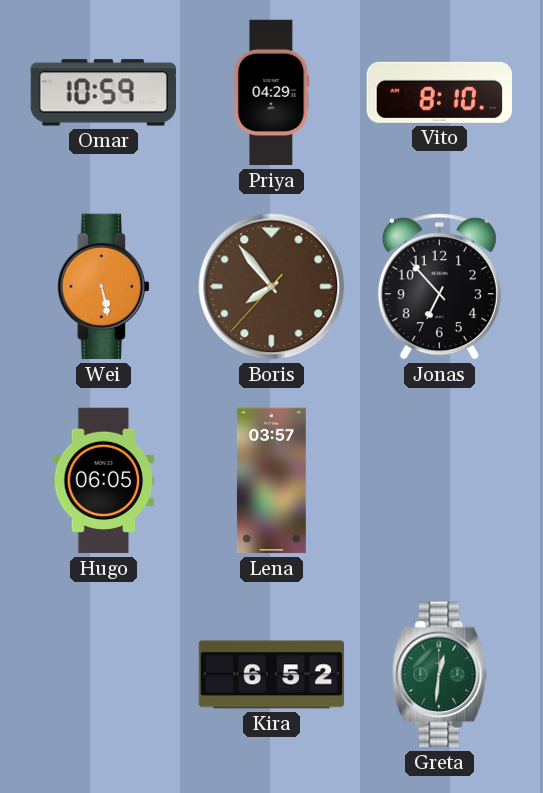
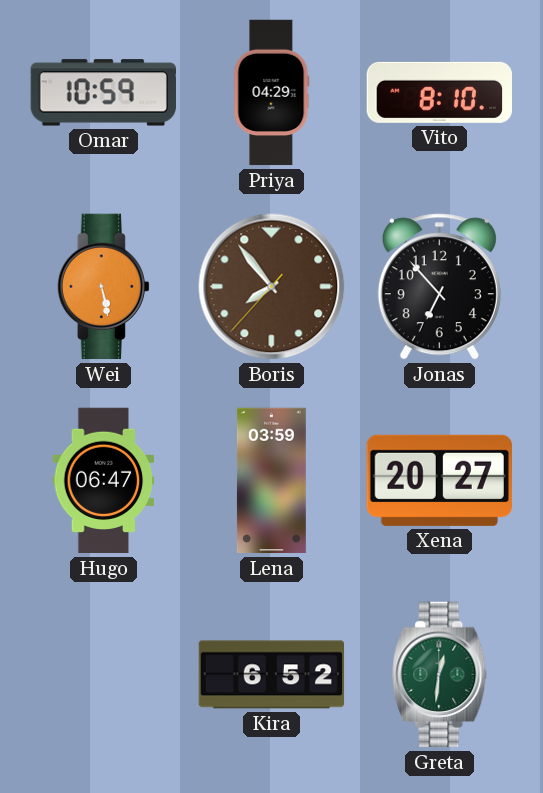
Hugo: 06:05 -> 06:47 (104, 481)
Lena: 03:57 -> 03:59 (271, 481)
Xena: none -> 20:27 (439, 480)
